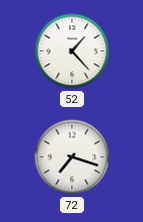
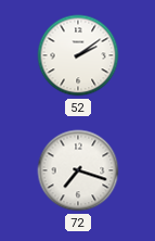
52: 1:23 -> 2:09 (78, 55)
